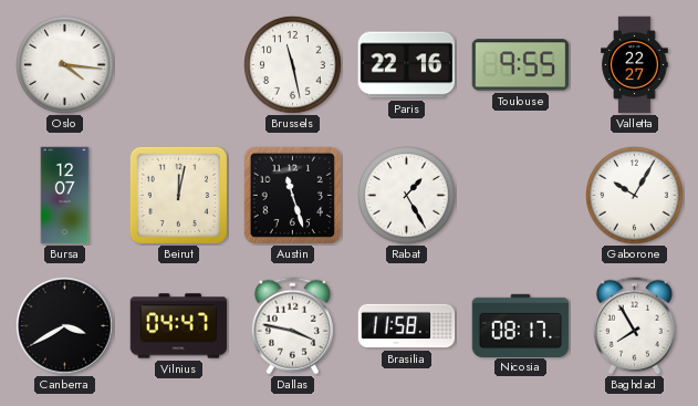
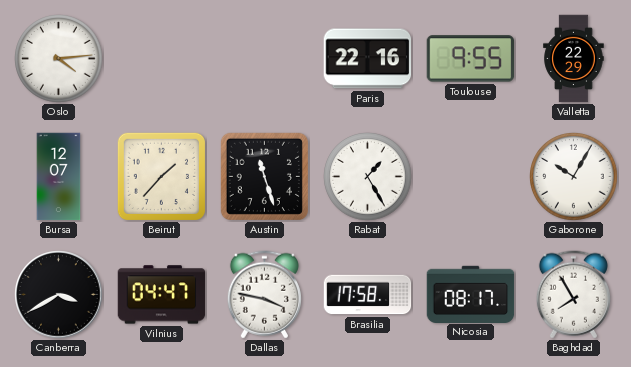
Oslo: 4:16 -> 4:14 (59, 59)
Brussels: 11:28 -> none (293, 65)
Valletta: 22:27 -> 22:29 (574, 59)
Beirut: 12:02 -> 1:37 (161, 176)
Brasilia: 11:58 -> 17:58 (368, 295)
